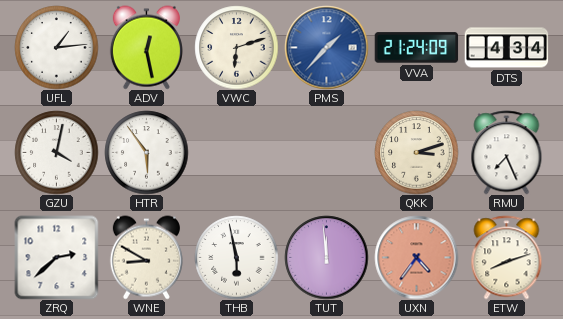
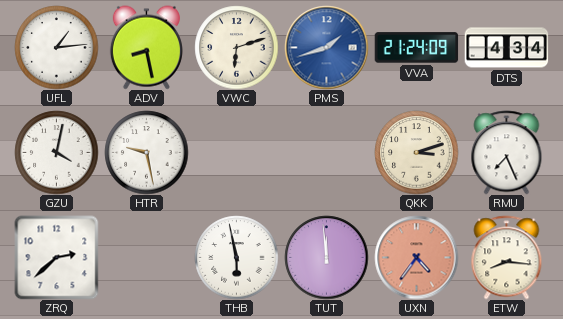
ADV: 12:28 -> 8:28 (146, 47)
PMS: 1:37 -> 1:42 (326, 47)
HTR: 5:54 -> 9:28 (146, 152)
WNE: 8:50 -> none (146, 257)
ETW: 8:12 -> 8:16 (507, 257)
